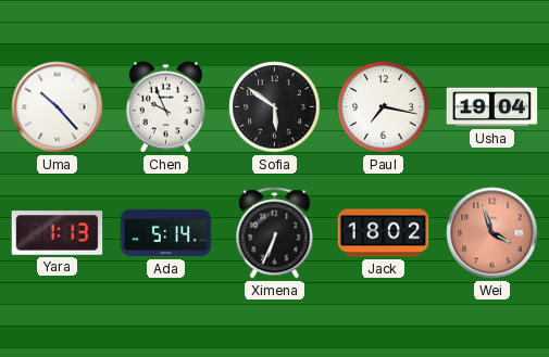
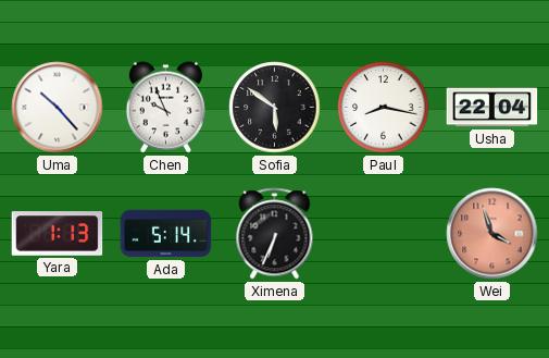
Paul: 7:17 -> 8:17 (384, 108)
Usha: 19:04 -> 22:04 (492, 108)
Jack: 18:02 -> none (384, 233)
